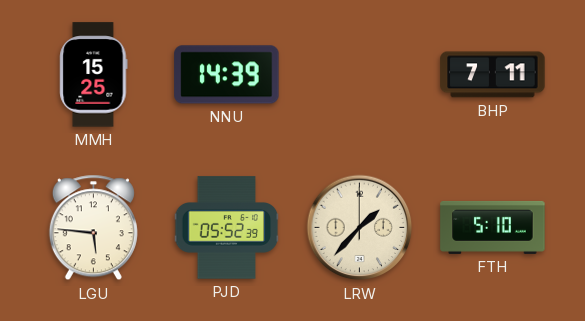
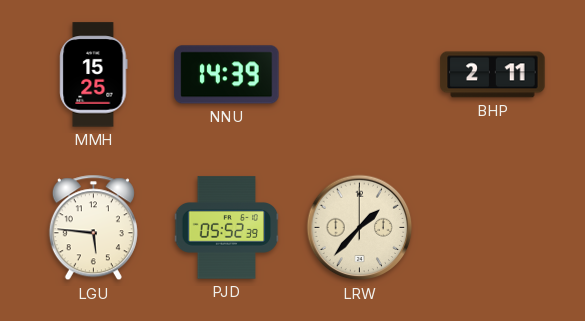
BHP: 7:11 -> 2:11 (493, 75)
FTH: 5:10 -> none (493, 227)
